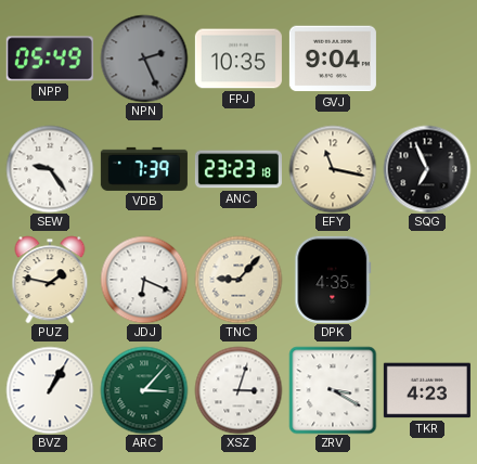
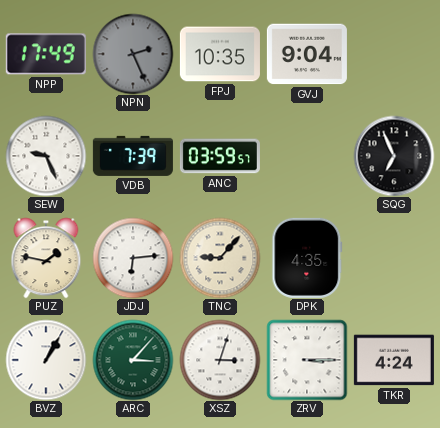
NPP: 05:49 -> 17:49 (46, 54)
SEW: 9:24 -> 9:26 (46, 156)
ANC: 23:23 -> 03:59 (220, 156)
EFY: 11:17 -> none (333, 169)
JDJ: 6:19 -> 6:14 (133, 258)
ZRV: 3:20 -> 3:15 (307, 360)
TKR: 4:23 -> 4:24 (394, 360)
